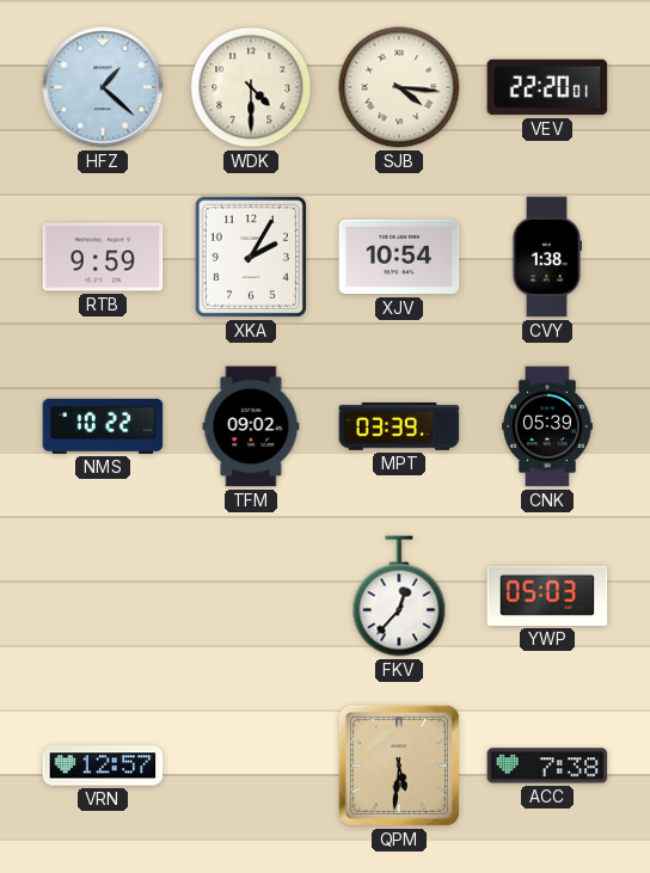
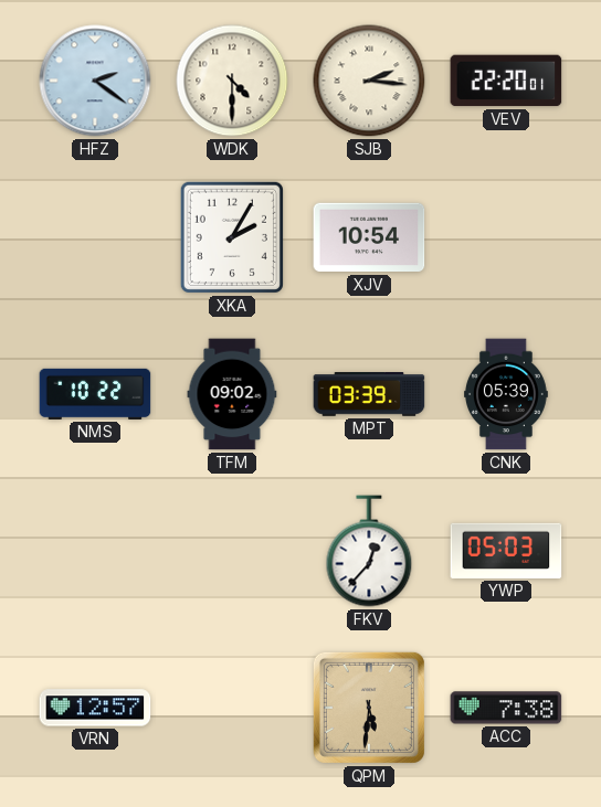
HFZ: 1:22 -> 2:21 (95, 81)
SJB: 4:16 -> 2:16 (369, 81)
RTB: 9:59 -> none (103, 257)
CVY: 1:38 -> none (546, 257)
